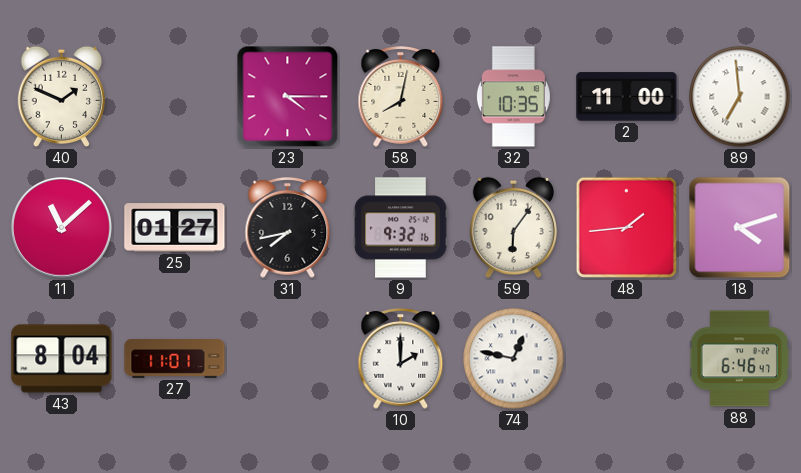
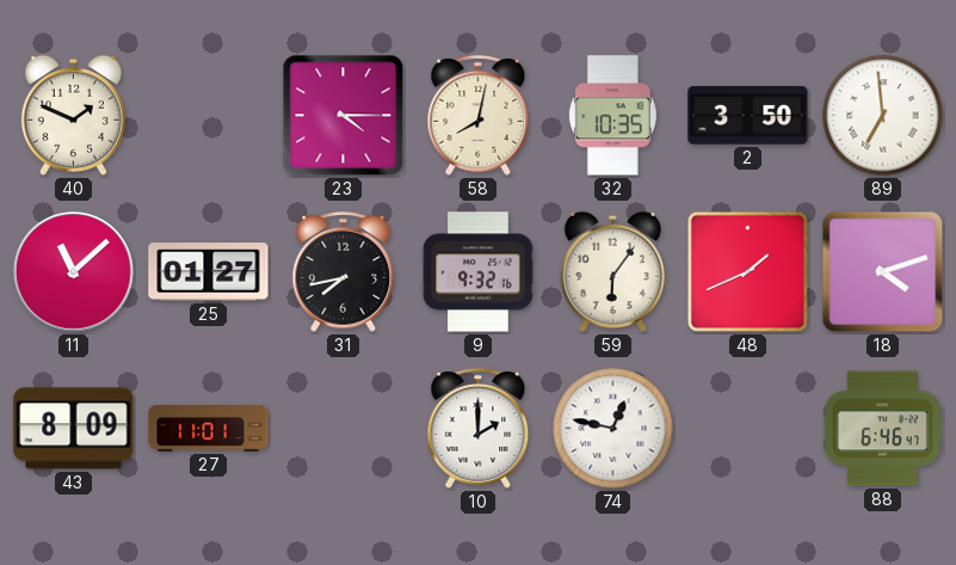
2: 11:00 -> 3:50 (748, 116)
48: 1:44 -> 1:41 (747, 271)
43: 8:04 -> 8:09 (74, 429)
